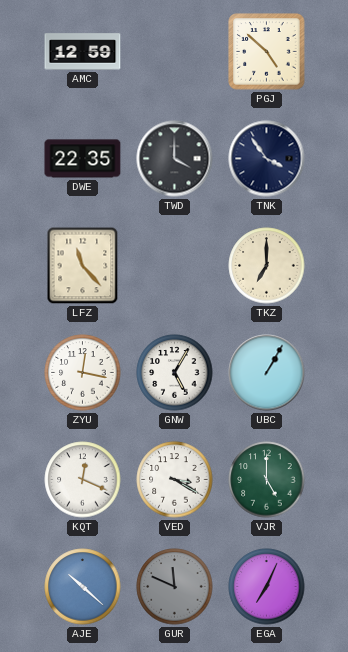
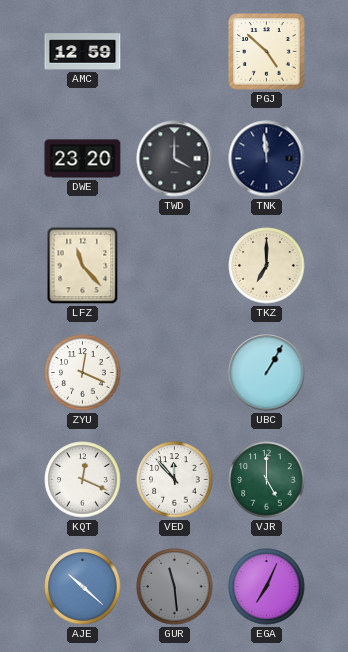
DWE: 22:35 -> 23:20 (83, 159)
TNK: 3:54 -> 11:59 (267, 159)
ZYU: 12:17 -> 12:19 (83, 373)
GNW: 5:05 -> none (175, 373)
VED: 3:20 -> 11:53 (175, 480)
GUR: 11:49 -> 11:29 (175, 587)
